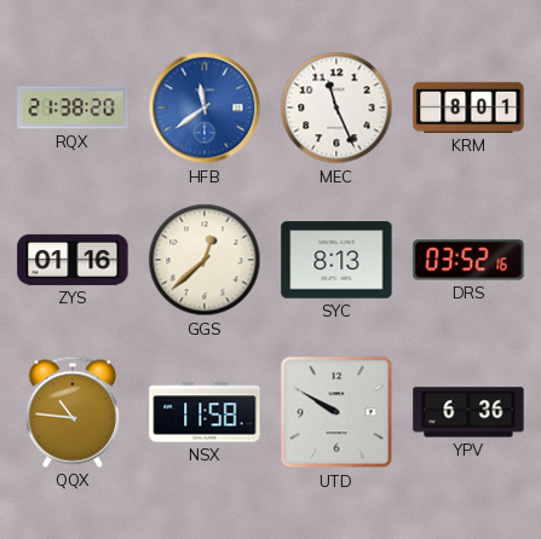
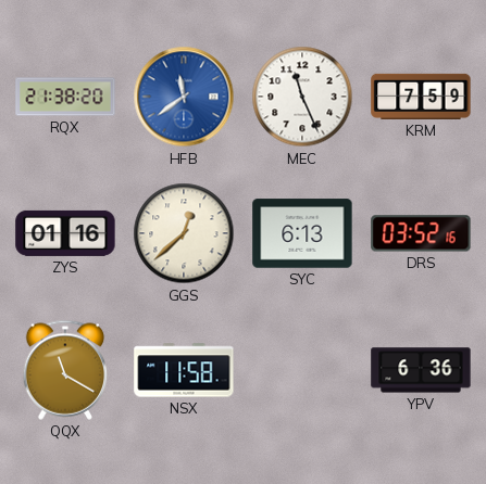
KRM: 8:01 -> 7:59 (421, 97)
SYC: 8:13 -> 6:13 (302, 233)
QQX: 10:46 -> 11:20 (65, 370)
UTD: 9:50 -> none (336, 412)
